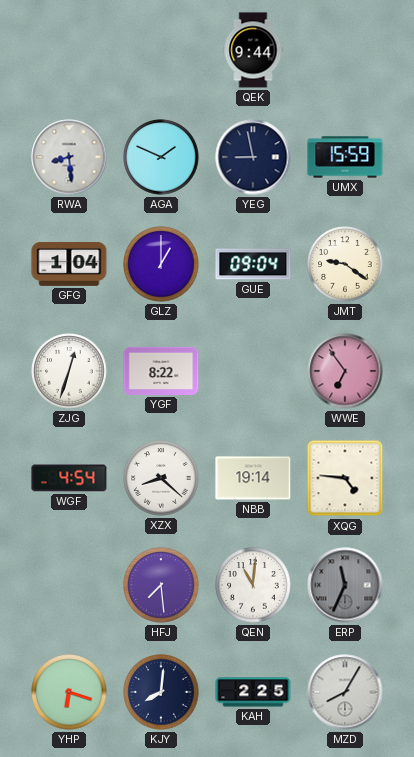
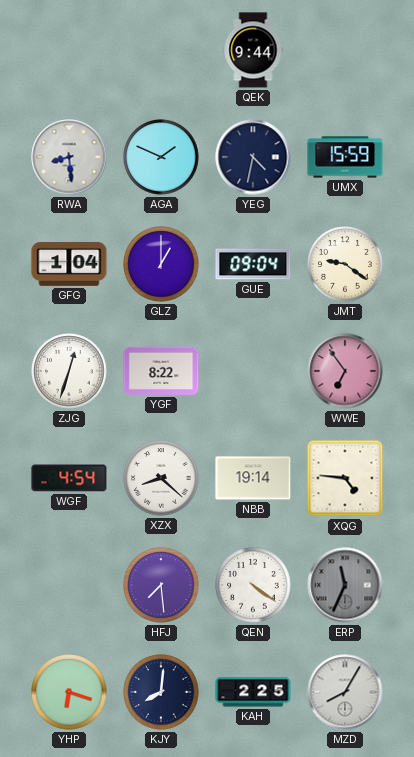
YEG: 8:58 -> 4:32 (253, 157)
QEN: 11:01 -> 4:21 (253, 585)
